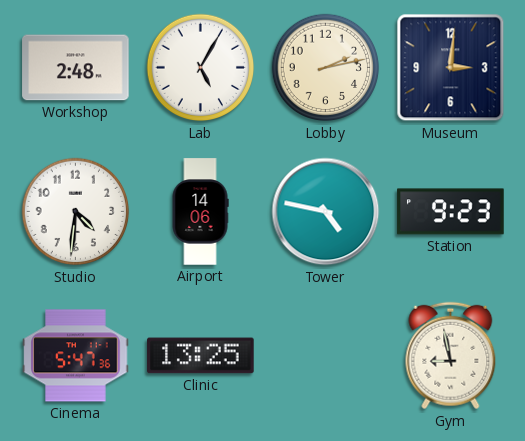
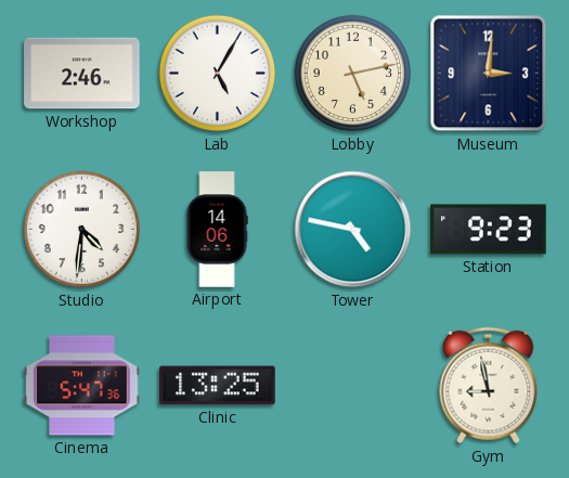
Workshop: 2:48 -> 2:46 (82, 74)
Lobby: 2:13 -> 5:13 (353, 74)
